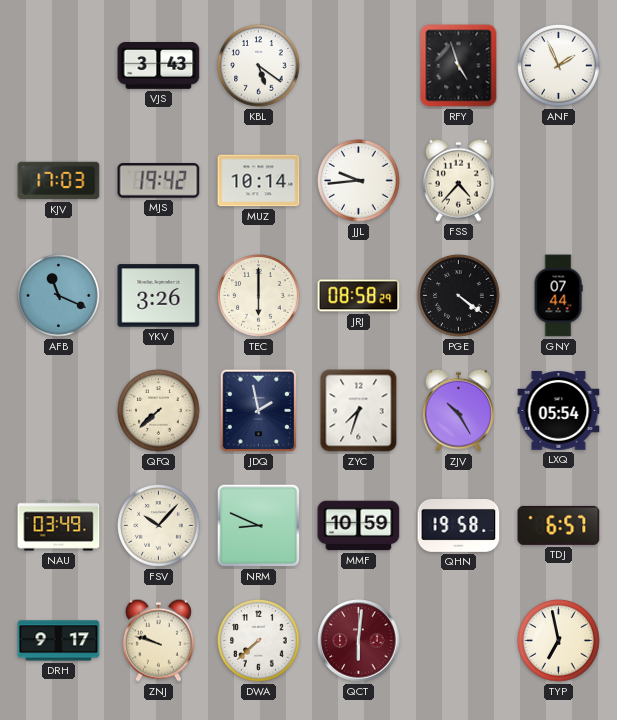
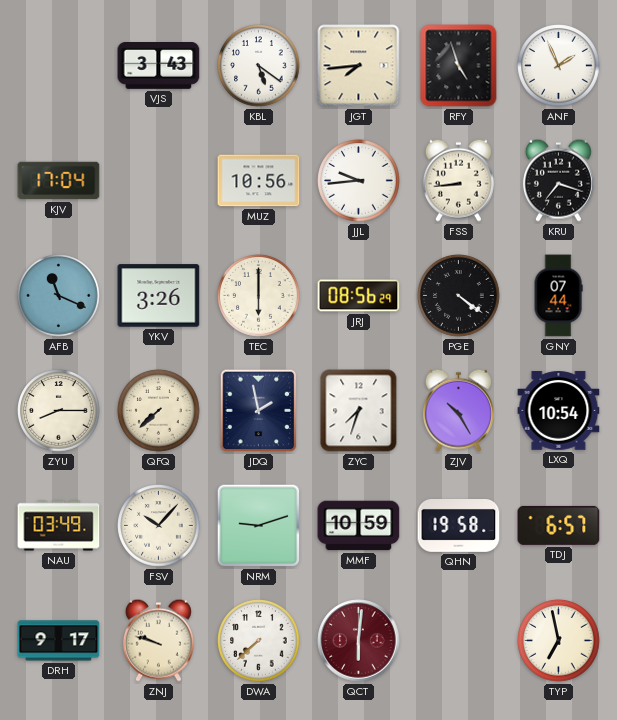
JGT: none -> 7:44 (359, 66)
KJV: 17:03 -> 17:04 (59, 181)
MJS: 19:42 -> none (159, 181)
MUZ: 10:14 -> 10:56 (259, 181)
FSS: 4:37 -> 8:44 (458, 180)
KRU: none -> 7:18 (558, 180)
JRJ: 08:58 -> 08:56 (359, 296)
ZYU: none -> 8:15 (59, 411)
LXQ: 05:54 -> 10:54 (559, 411)
NRM: 8:49 -> 9:12 (259, 526)
